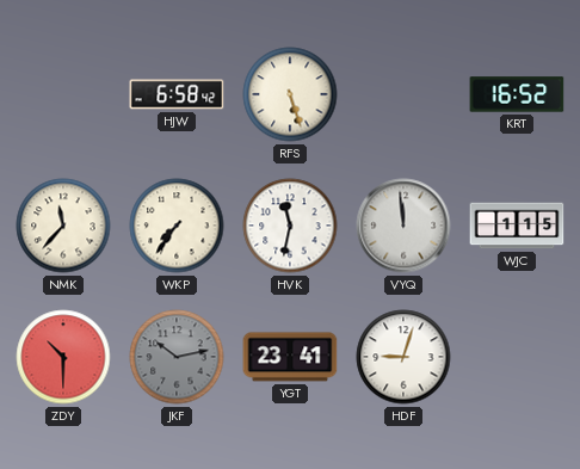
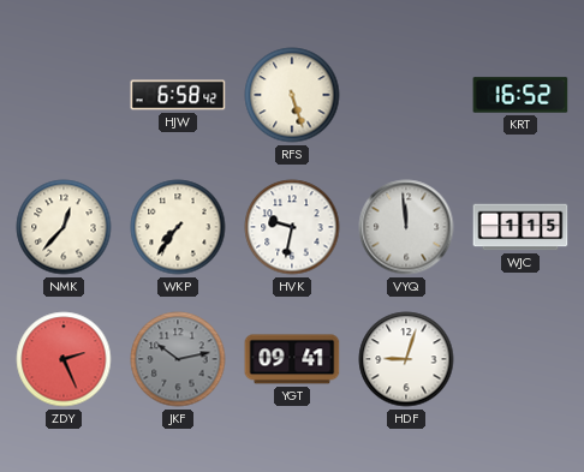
NMK: 11:37 -> 12:37 (64, 227)
HVK: 11:32 -> 9:32 (292, 227)
ZDY: 10:30 -> 2:26 (64, 359)
YGT: 23:41 -> 09:41 (292, 359)
